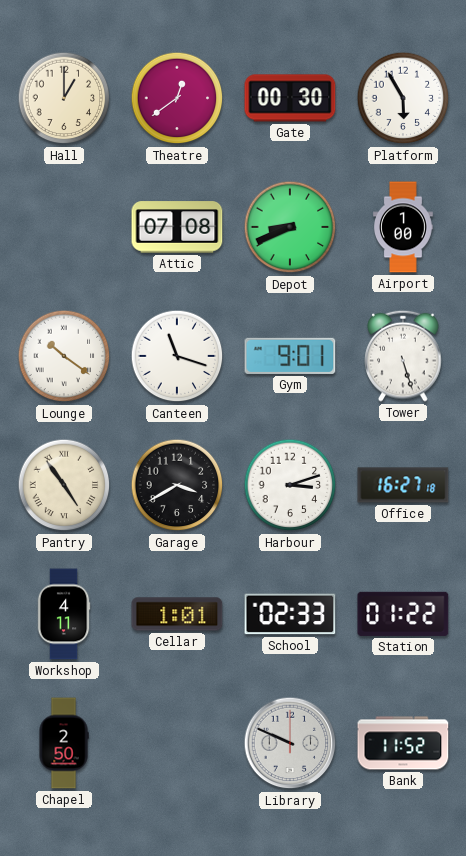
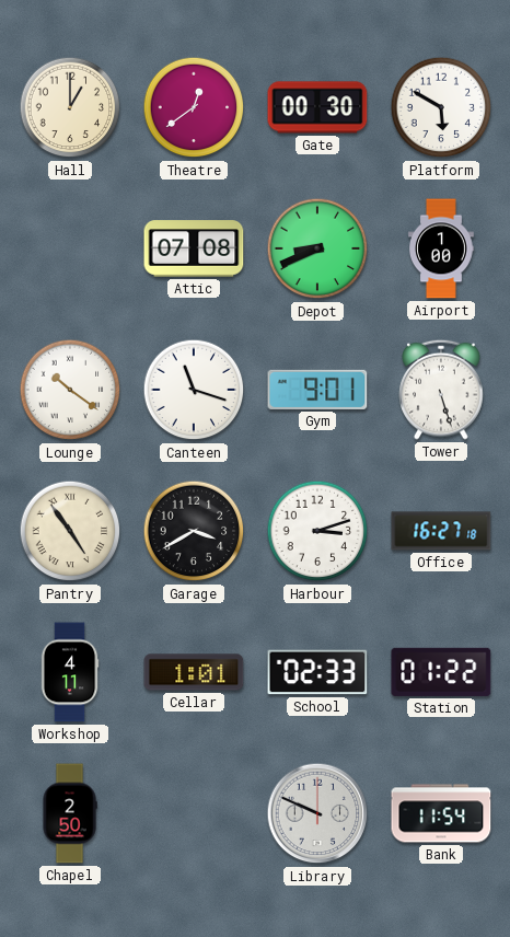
Platform: 5:55 -> 5:50 (441, 107)
Bank: 11:52 -> 11:54 (441, 813)
